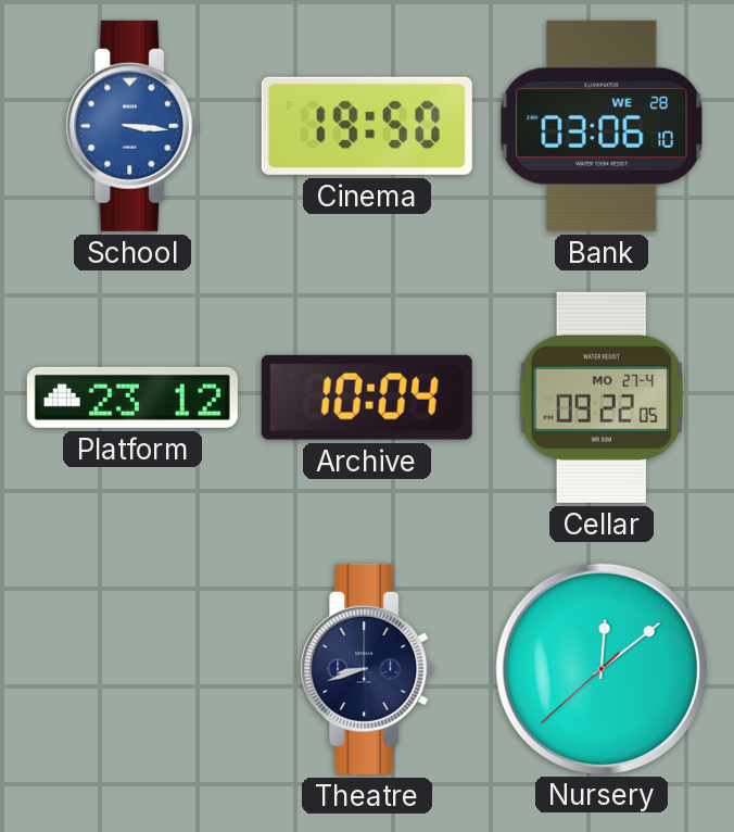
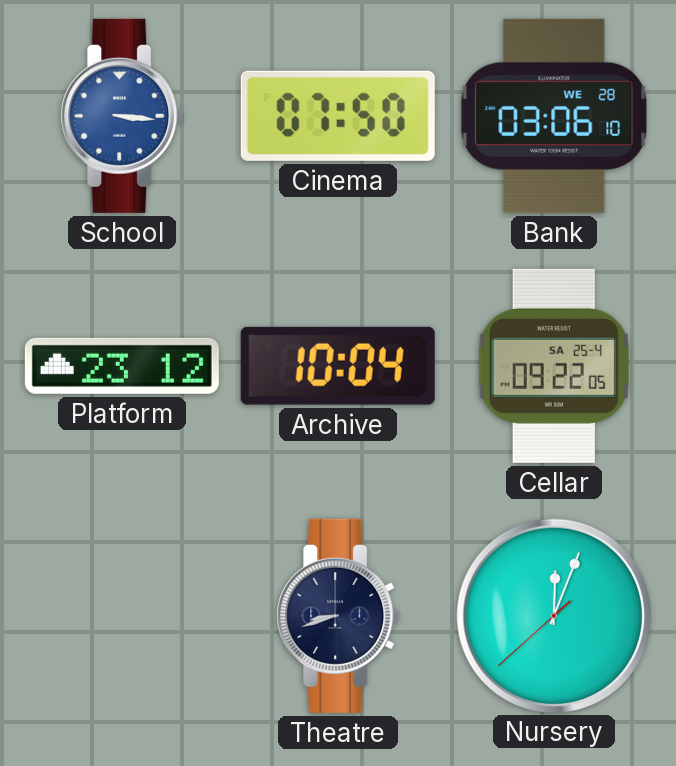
Cinema: 19:50 -> 07:50 (338, 116)
Cellar date: MO 27-4 -> SA 25-4 (554, 366)
Nursery: 12:08 -> 12:03 (553, 615)
